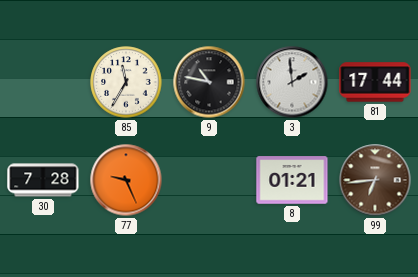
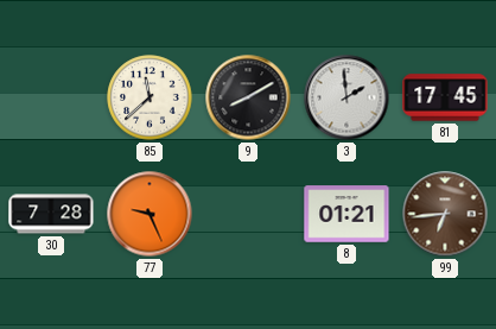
85: 11:35 -> 11:38 (150, 97)
9: 10:47 -> 8:10 (248, 97)
81: 17:44 -> 17:45 (445, 97)
